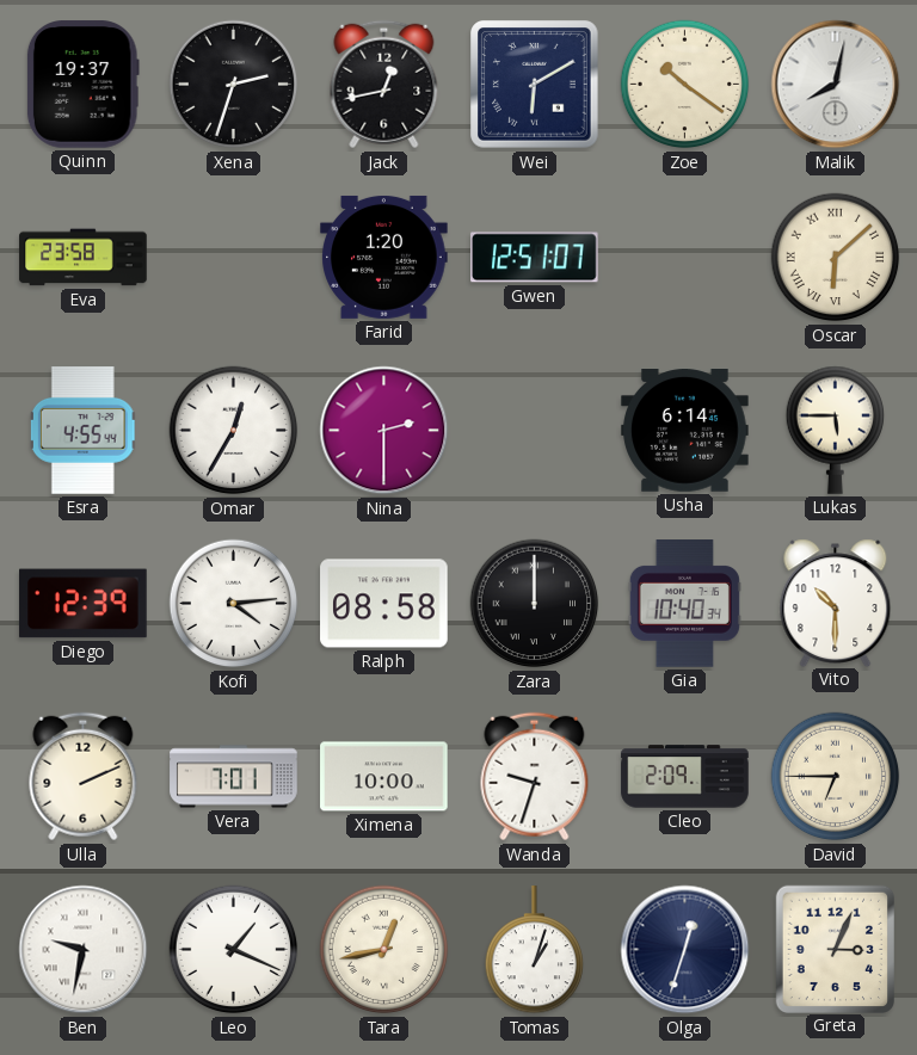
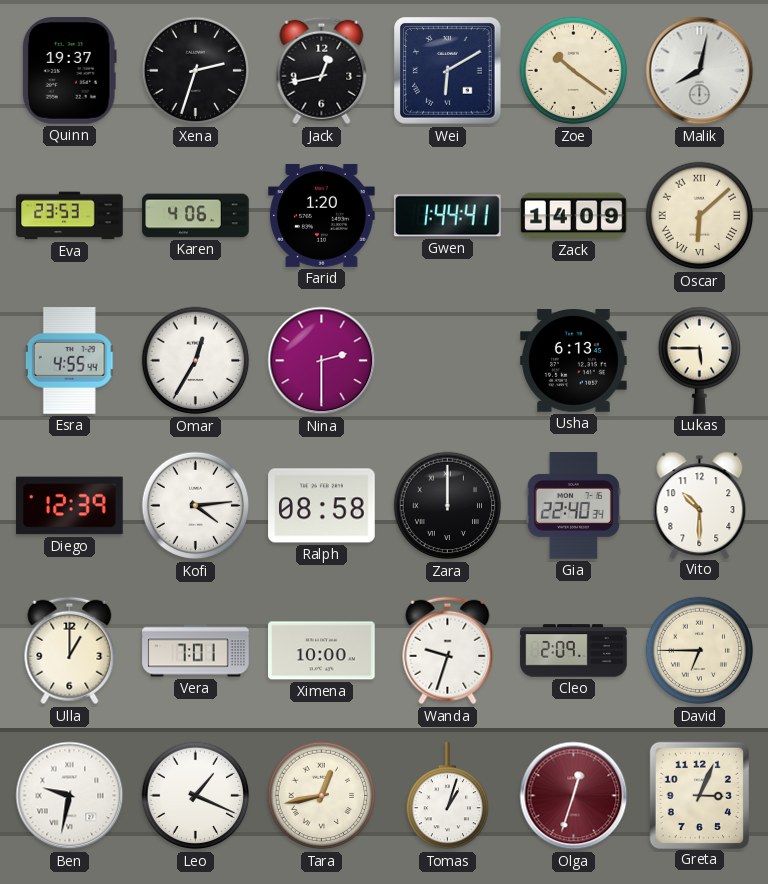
Eva: 23:58 -> 23:53 (70, 216)
Karen: none -> 4:06 (196, 216)
Gwen: 12:51 -> 1:44 (448, 216)
Zack: none -> 14:09 (574, 216)
Usha: 6:14 -> 6:13 (574, 361)
Gia: 10:40 -> 22:40 (573, 506)
Ulla: 2:11 -> 1:00 (70, 651)
Olga dial: navy -> burgundy (574, 796)
